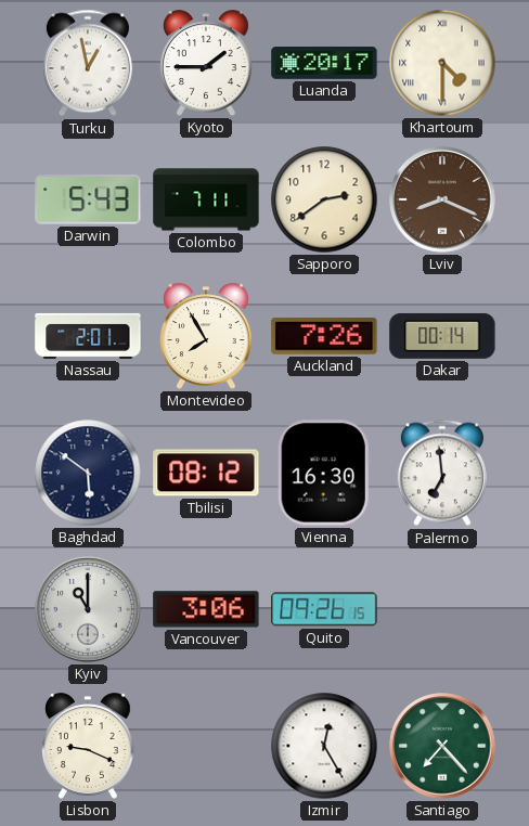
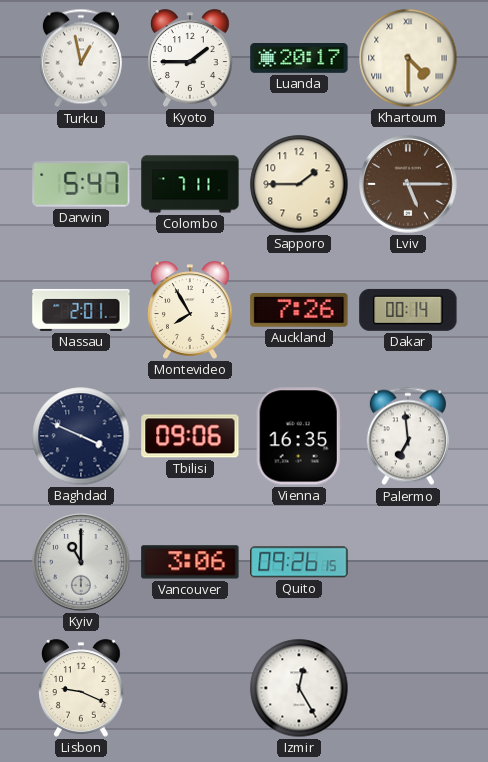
Darwin: 5:43 -> 5:47 (81, 185)
Sapporo: 2:39 -> 1:45 (299, 184)
Lviv: 8:19 -> 5:15 (408, 184)
Baghdad: 5:51 -> 3:49 (81, 436)
Tbilisi: 08:12 -> 09:06 (190, 436)
Vienna: 16:30 -> 16:35 (299, 436)
Santiago: 7:23 -> none (442, 746)
